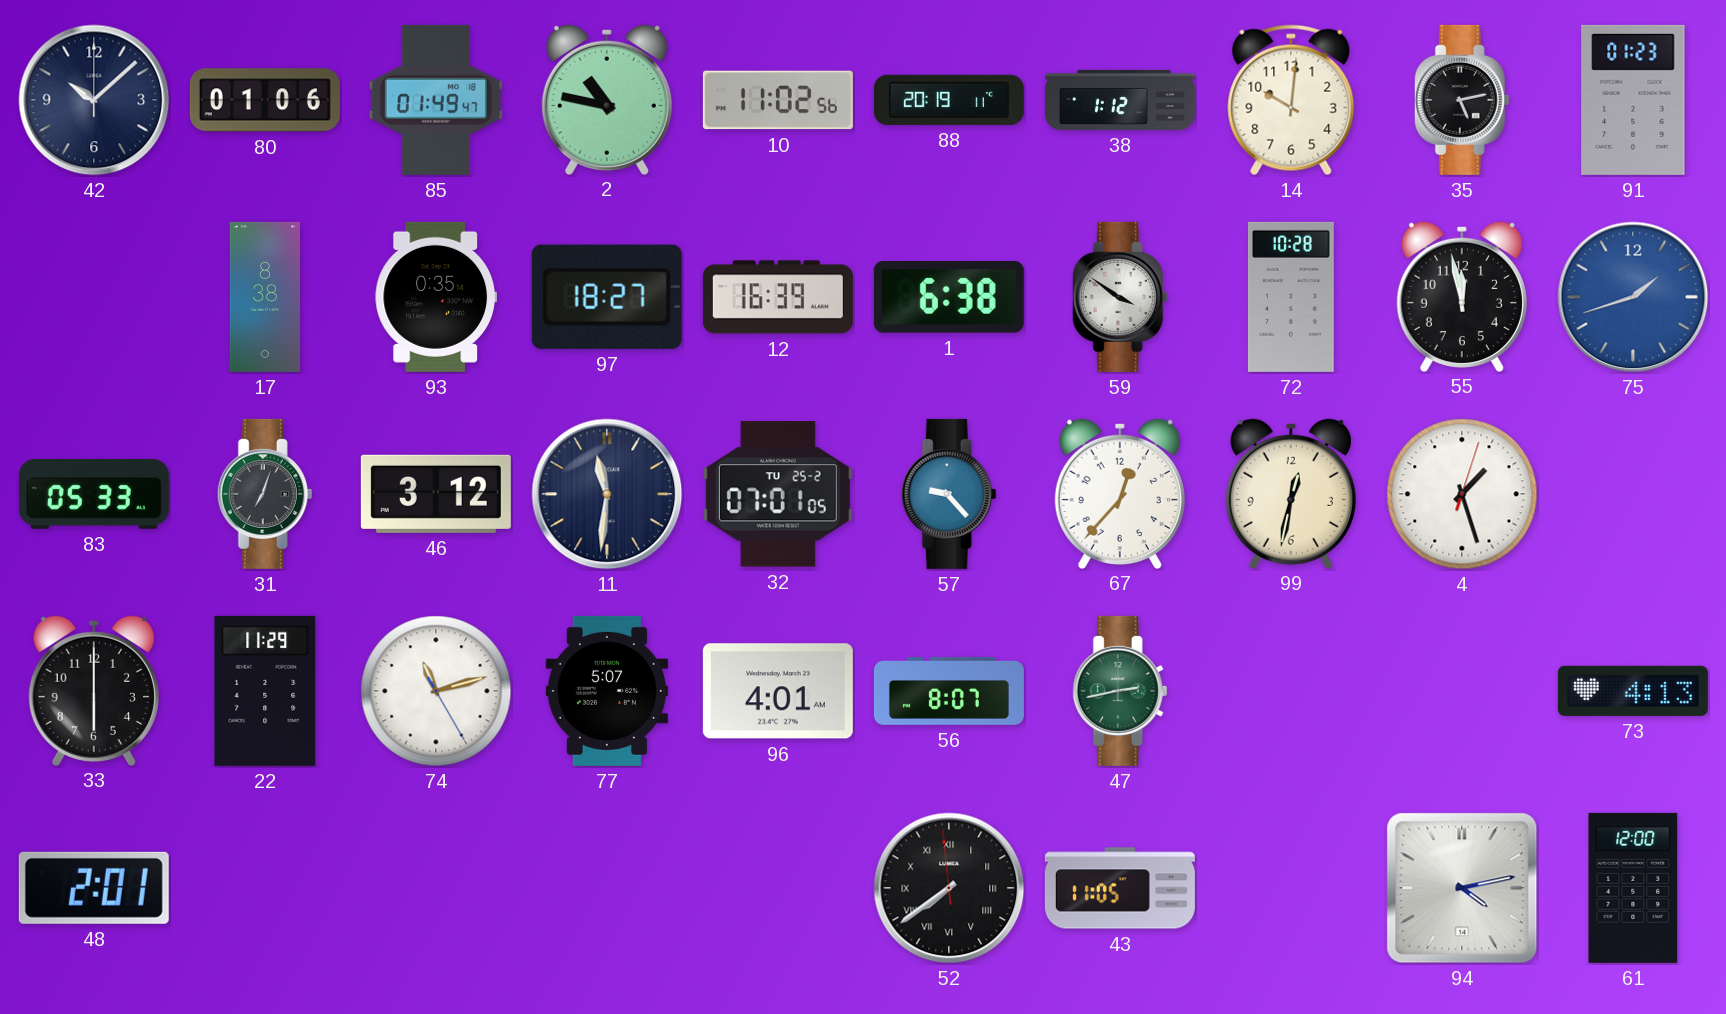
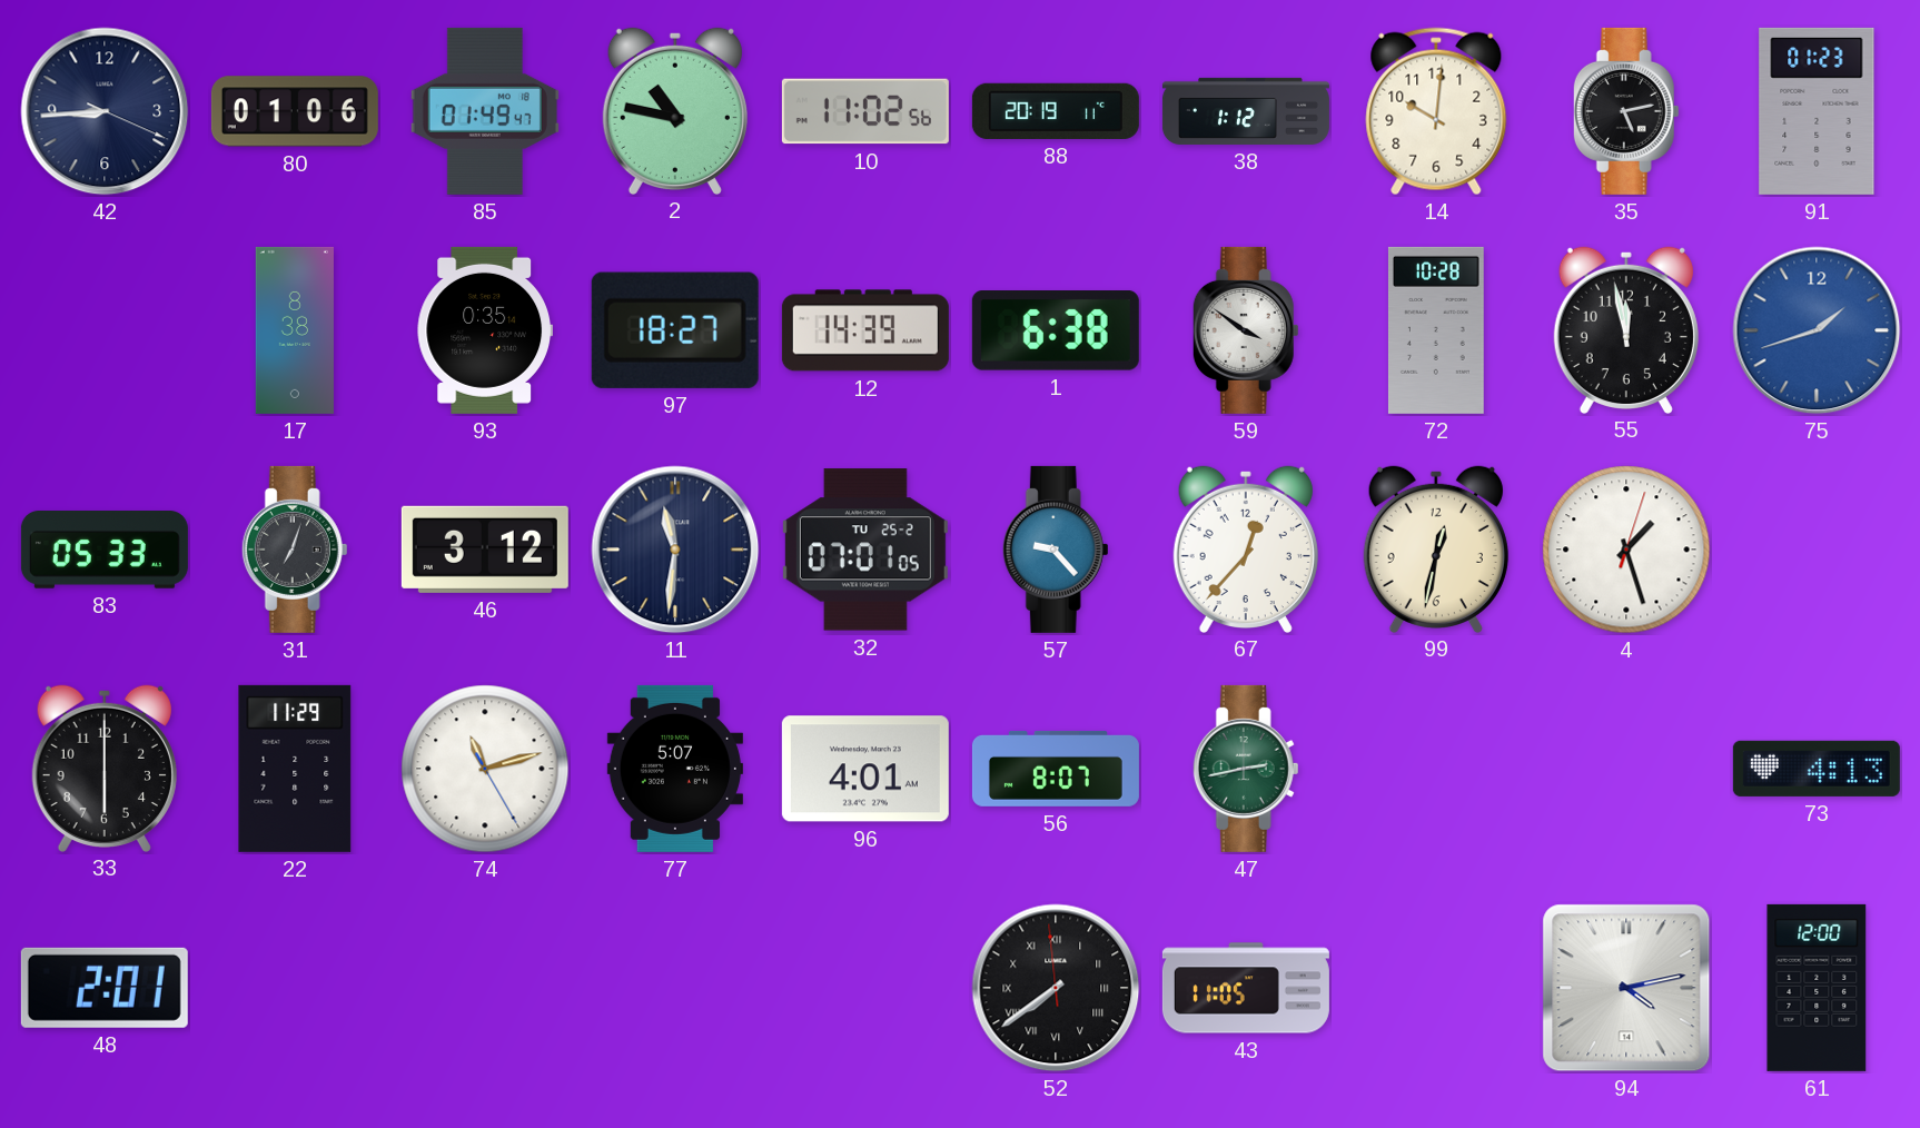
42: 10:08 -> 8:44 (105, 111)
12: 16:39 -> 14:39 (865, 330)
